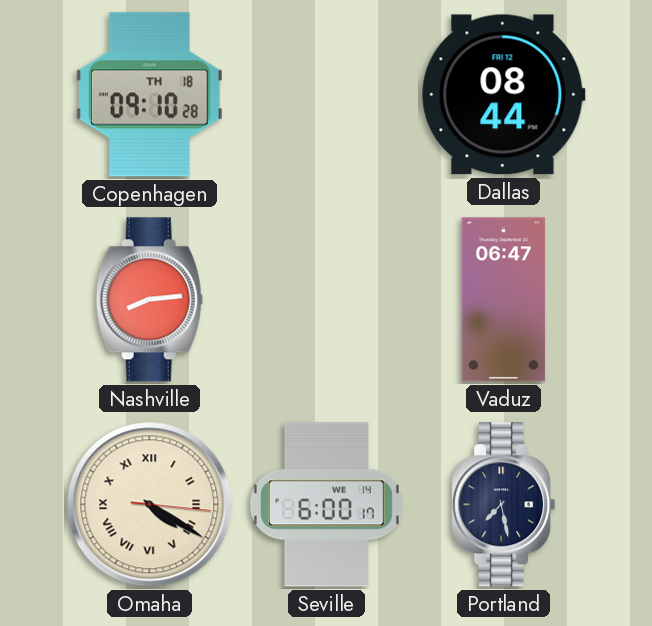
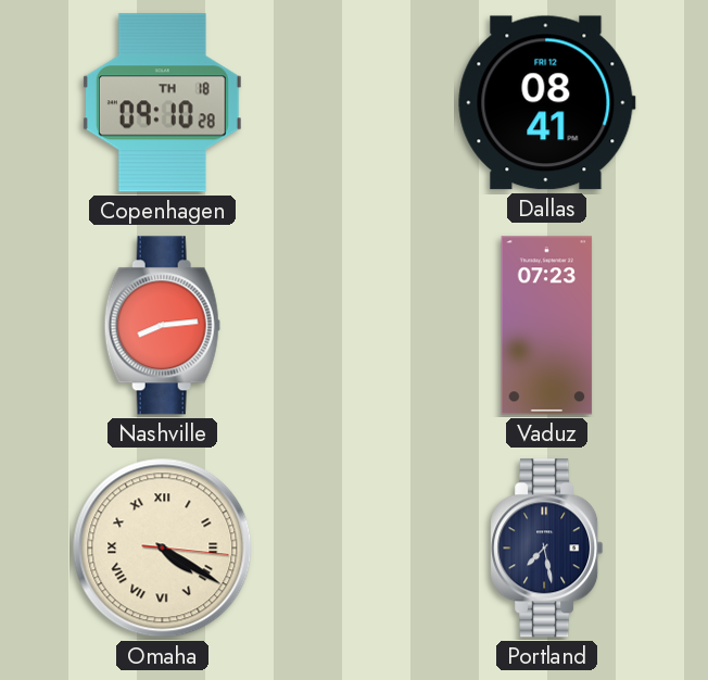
Dallas: 08:44 -> 08:41 (546, 103)
Vaduz: 06:47 -> 07:23 (547, 326)
Seville: 6:00 -> none (326, 505)
